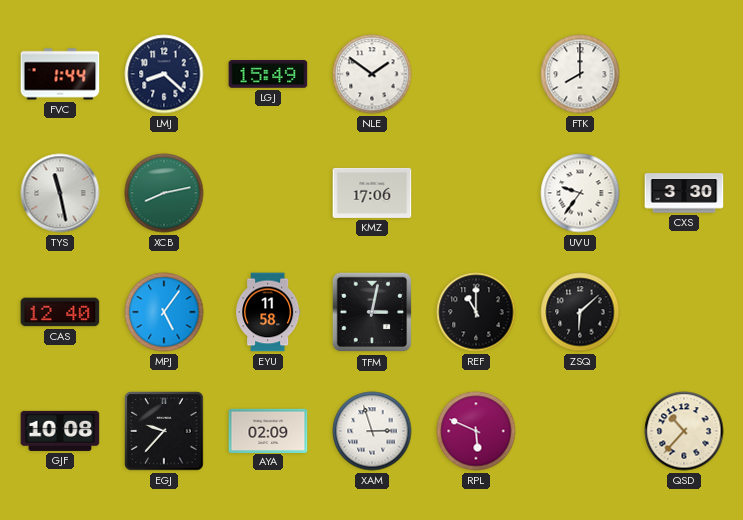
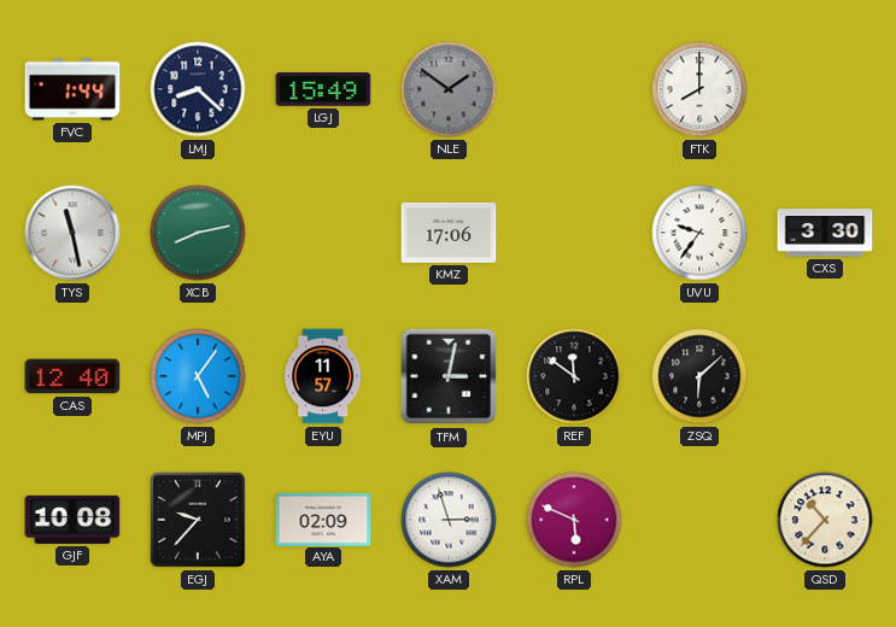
NLE dial: white -> grey (449, 89)
EYU: 11:58 -> 11:57 (323, 376)
REF: 11:00 -> 11:51 (574, 376)
